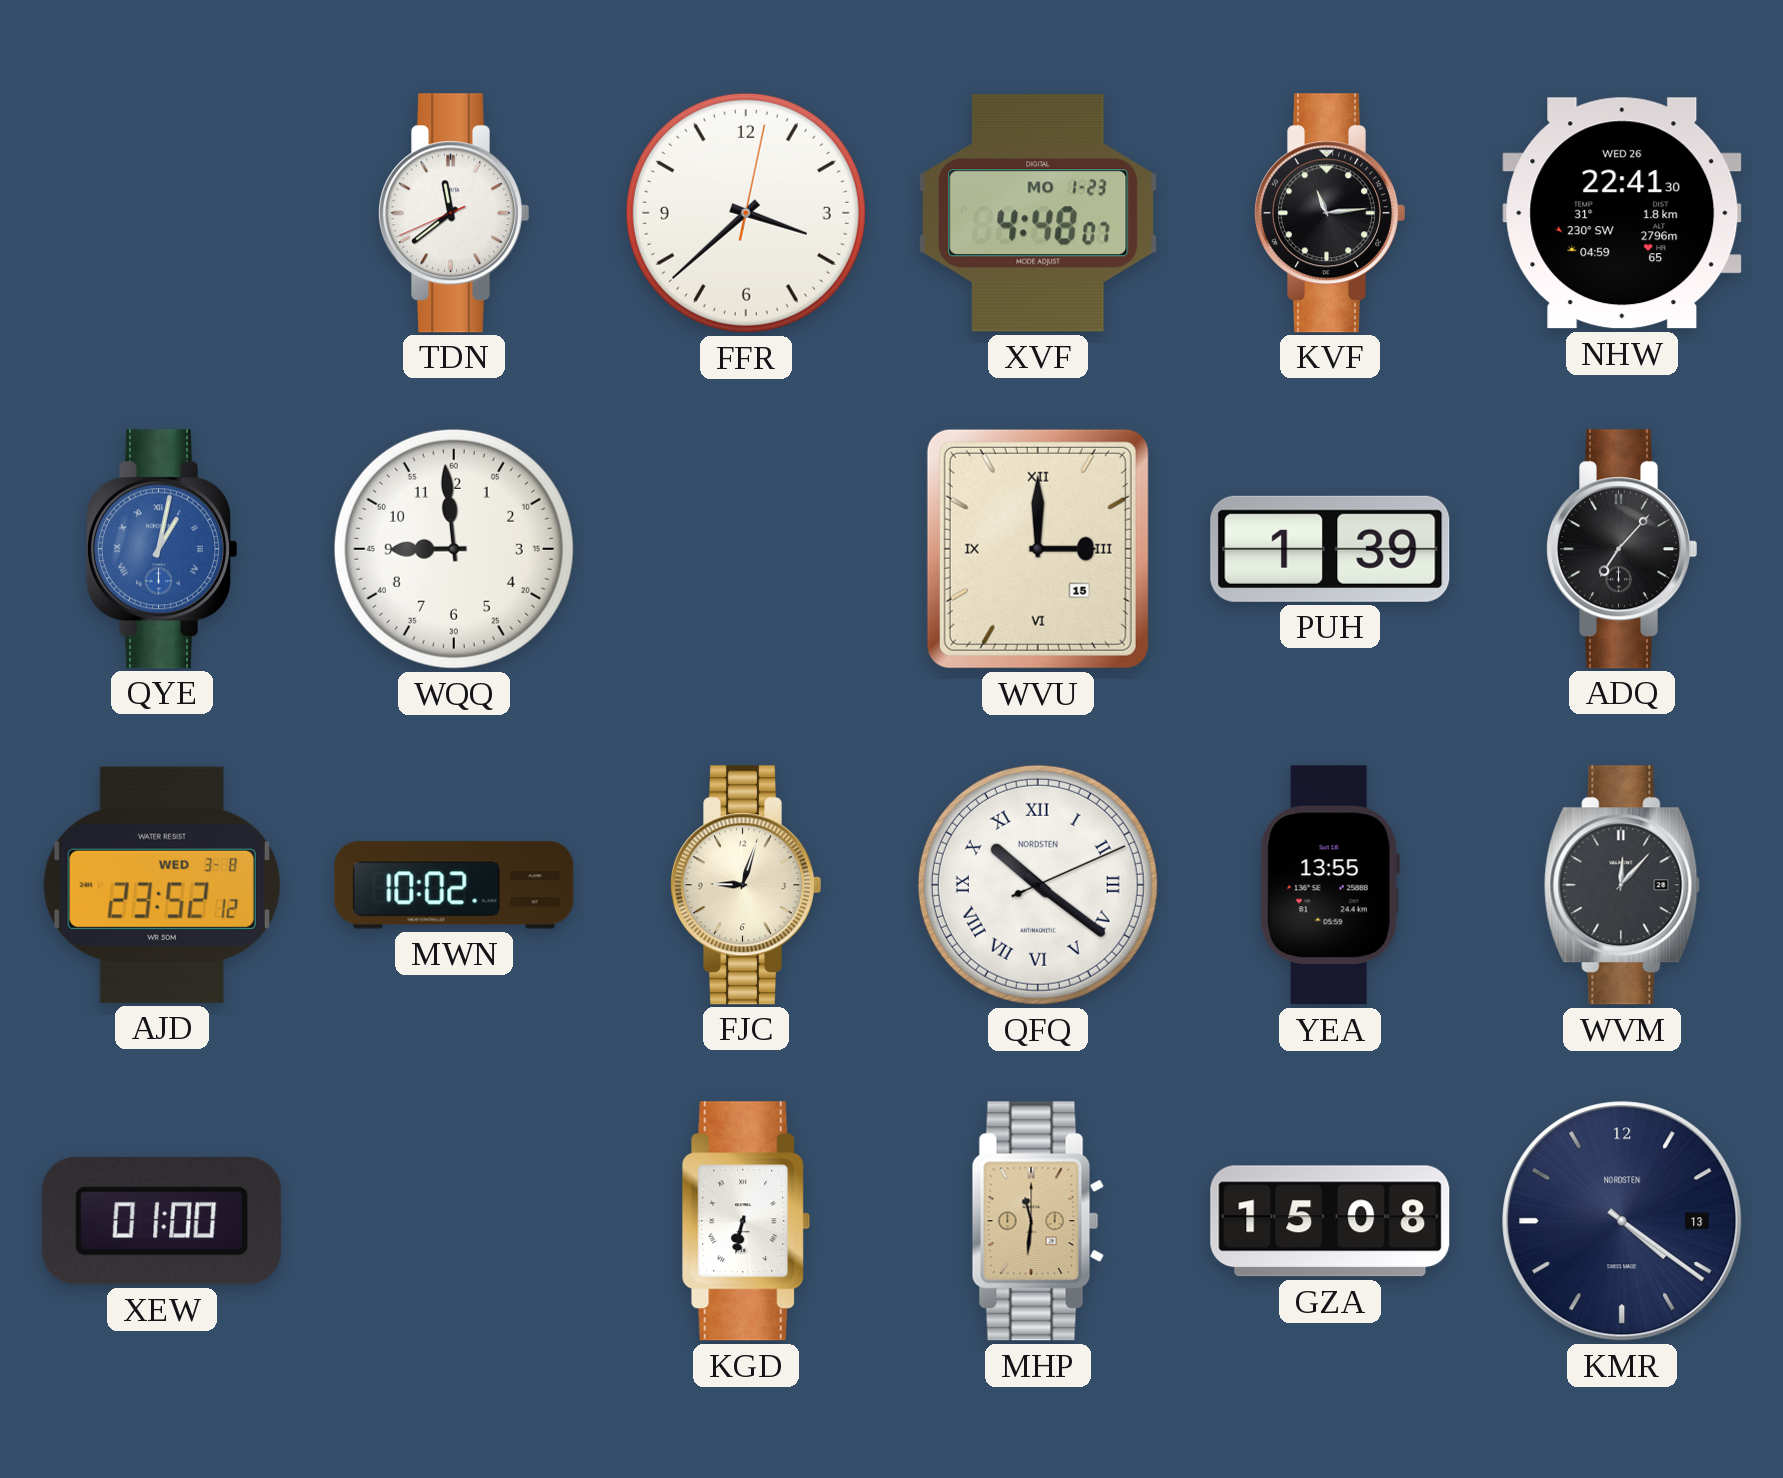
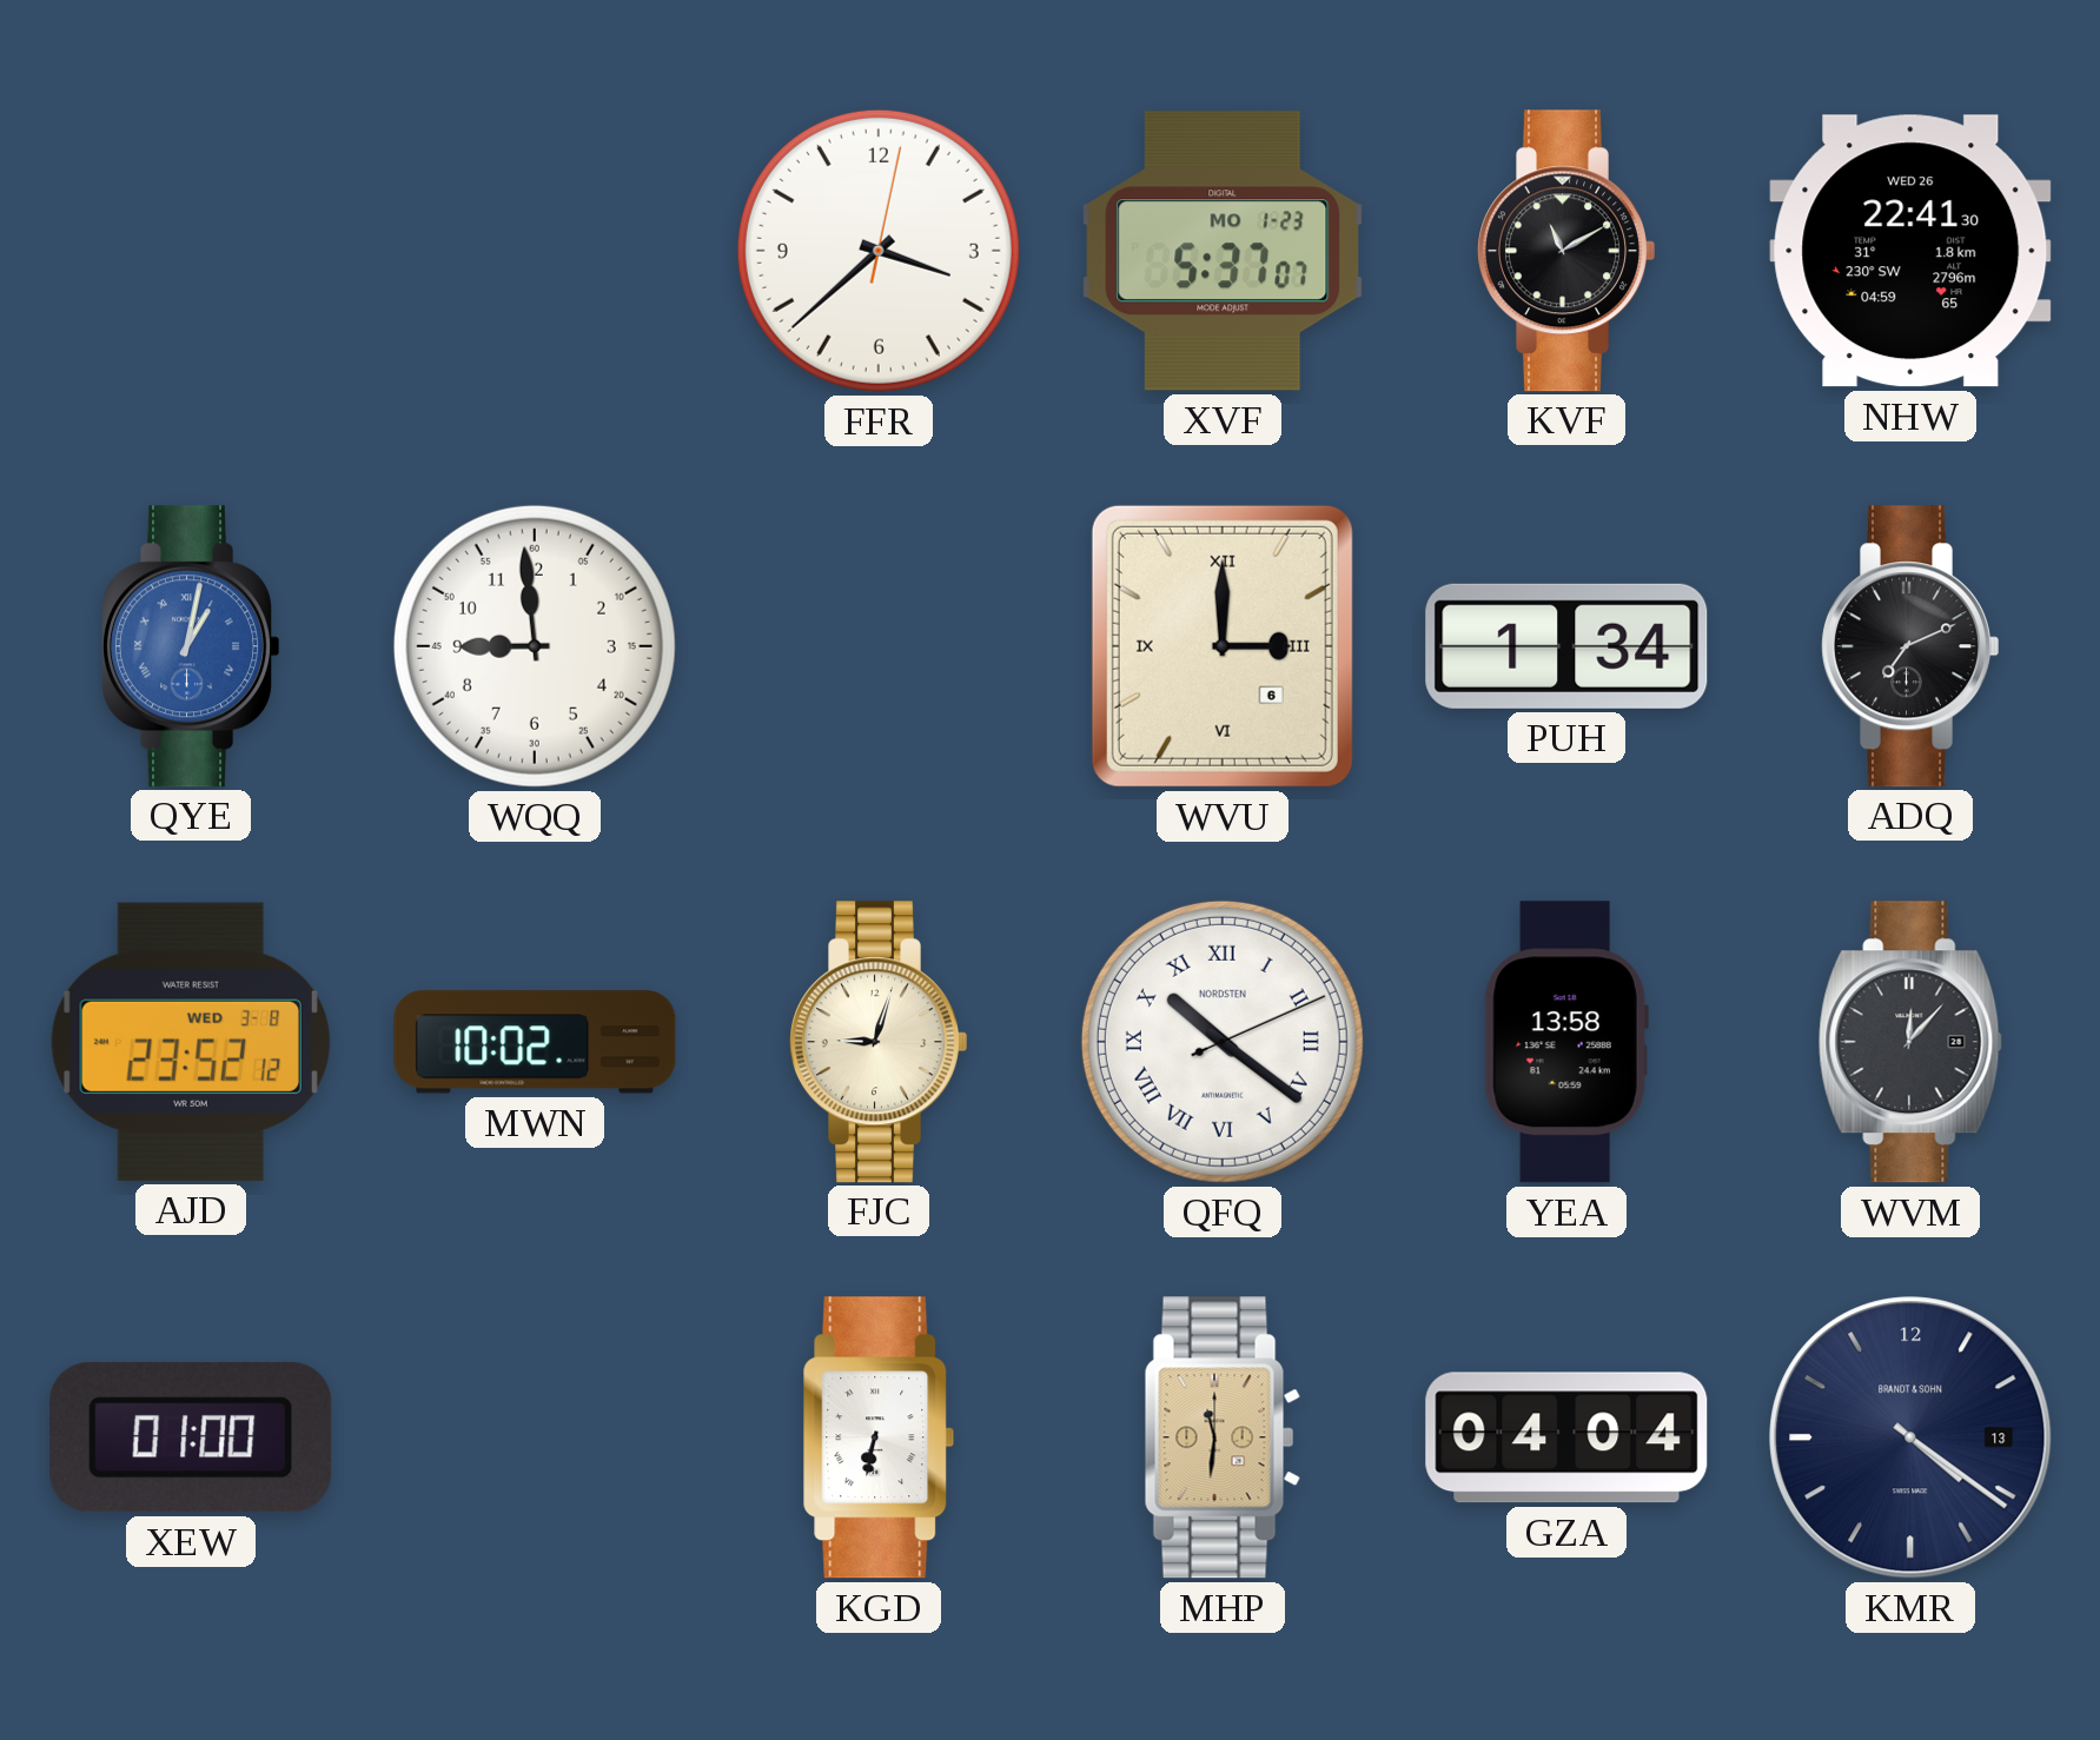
TDN: 11:38 -> none (454, 213)
XVF: 4:48 -> 5:37 (1223, 251)
KVF: 11:14 -> 11:10 (1566, 251)
WVU date: 15 -> 6 (1223, 646)
PUH: 1:39 -> 1:34 (1566, 646)
ADQ: 7:07 -> 7:11 (1910, 646)
YEA: 13:55 -> 13:58 (1566, 1042)
GZA: 15:08 -> 04:04 (1566, 1437)
KMR brand: NORDSTEN -> BRANDT & SOHN (1910, 1437)
